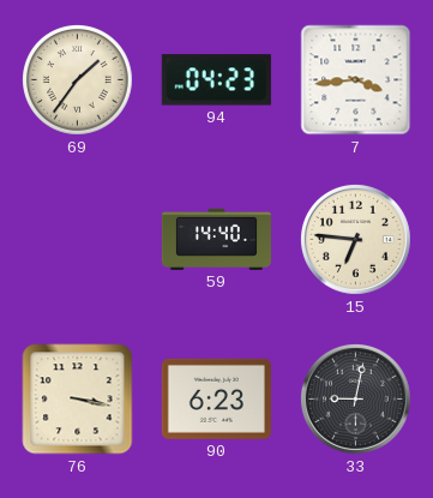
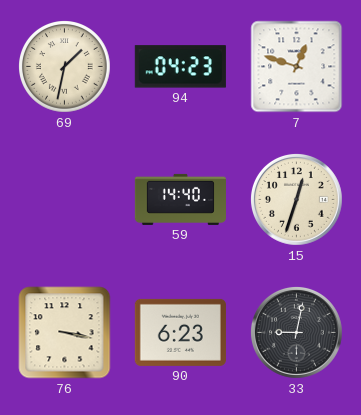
69: 1:36 -> 1:32 (65, 67)
7: 3:44 -> 12:48 (297, 67)
15: 6:46 -> 12:33 (296, 199)
